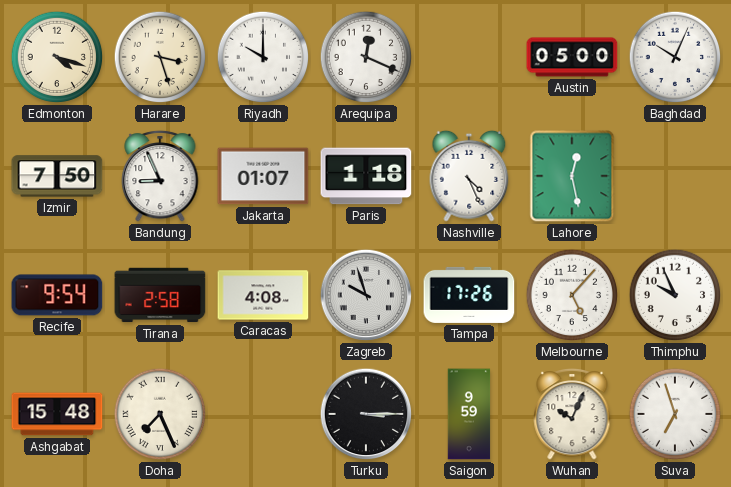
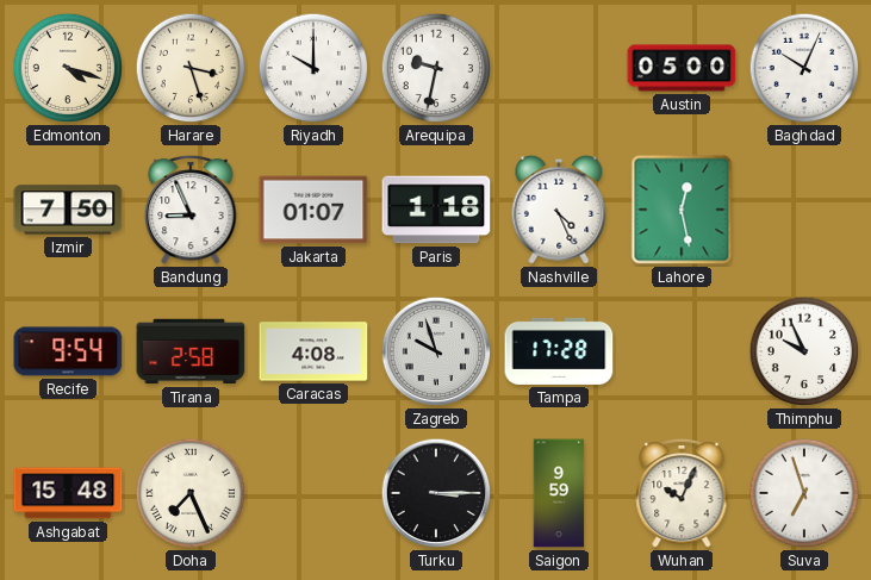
Arequipa: 12:19 -> 9:32 (436, 68)
Tampa: 17:26 -> 17:28 (559, 351)
Melbourne: 5:07 -> none (572, 295)
